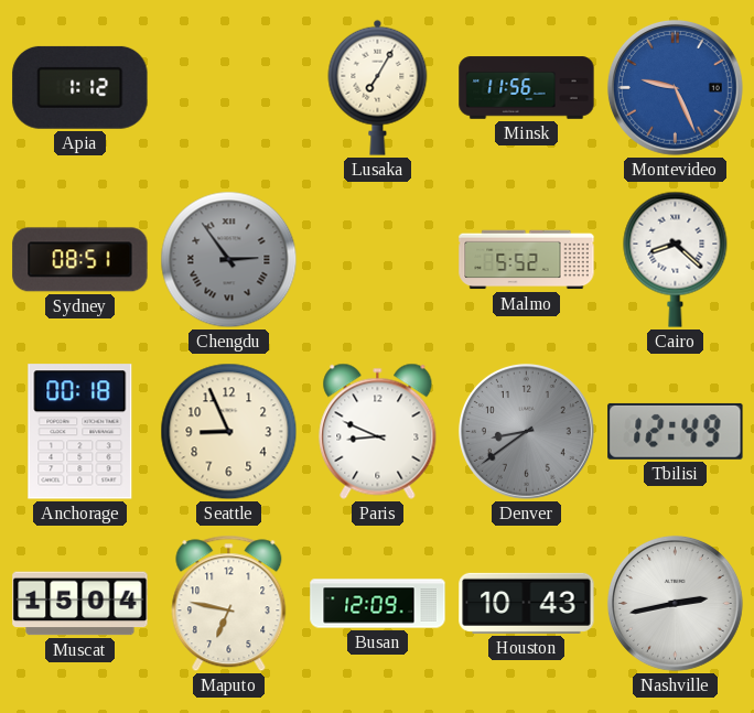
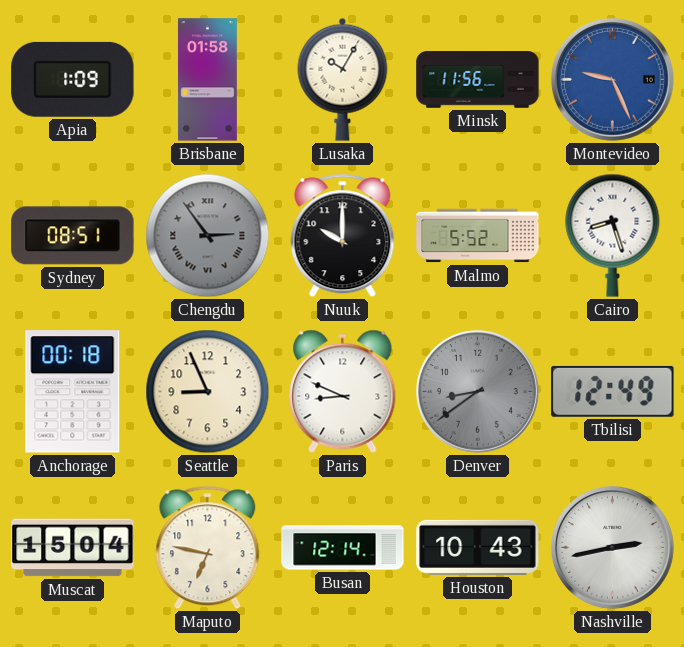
Apia: 1:12 -> 1:09 (73, 79)
Brisbane: none -> 01:58 (207, 80)
Lusaka: 7:05 -> 10:05 (343, 79)
Nuuk: none -> 10:00 (343, 236)
Cairo: 8:22 -> 8:27 (613, 235)
Busan: 12:09 -> 12:14 (343, 548)
